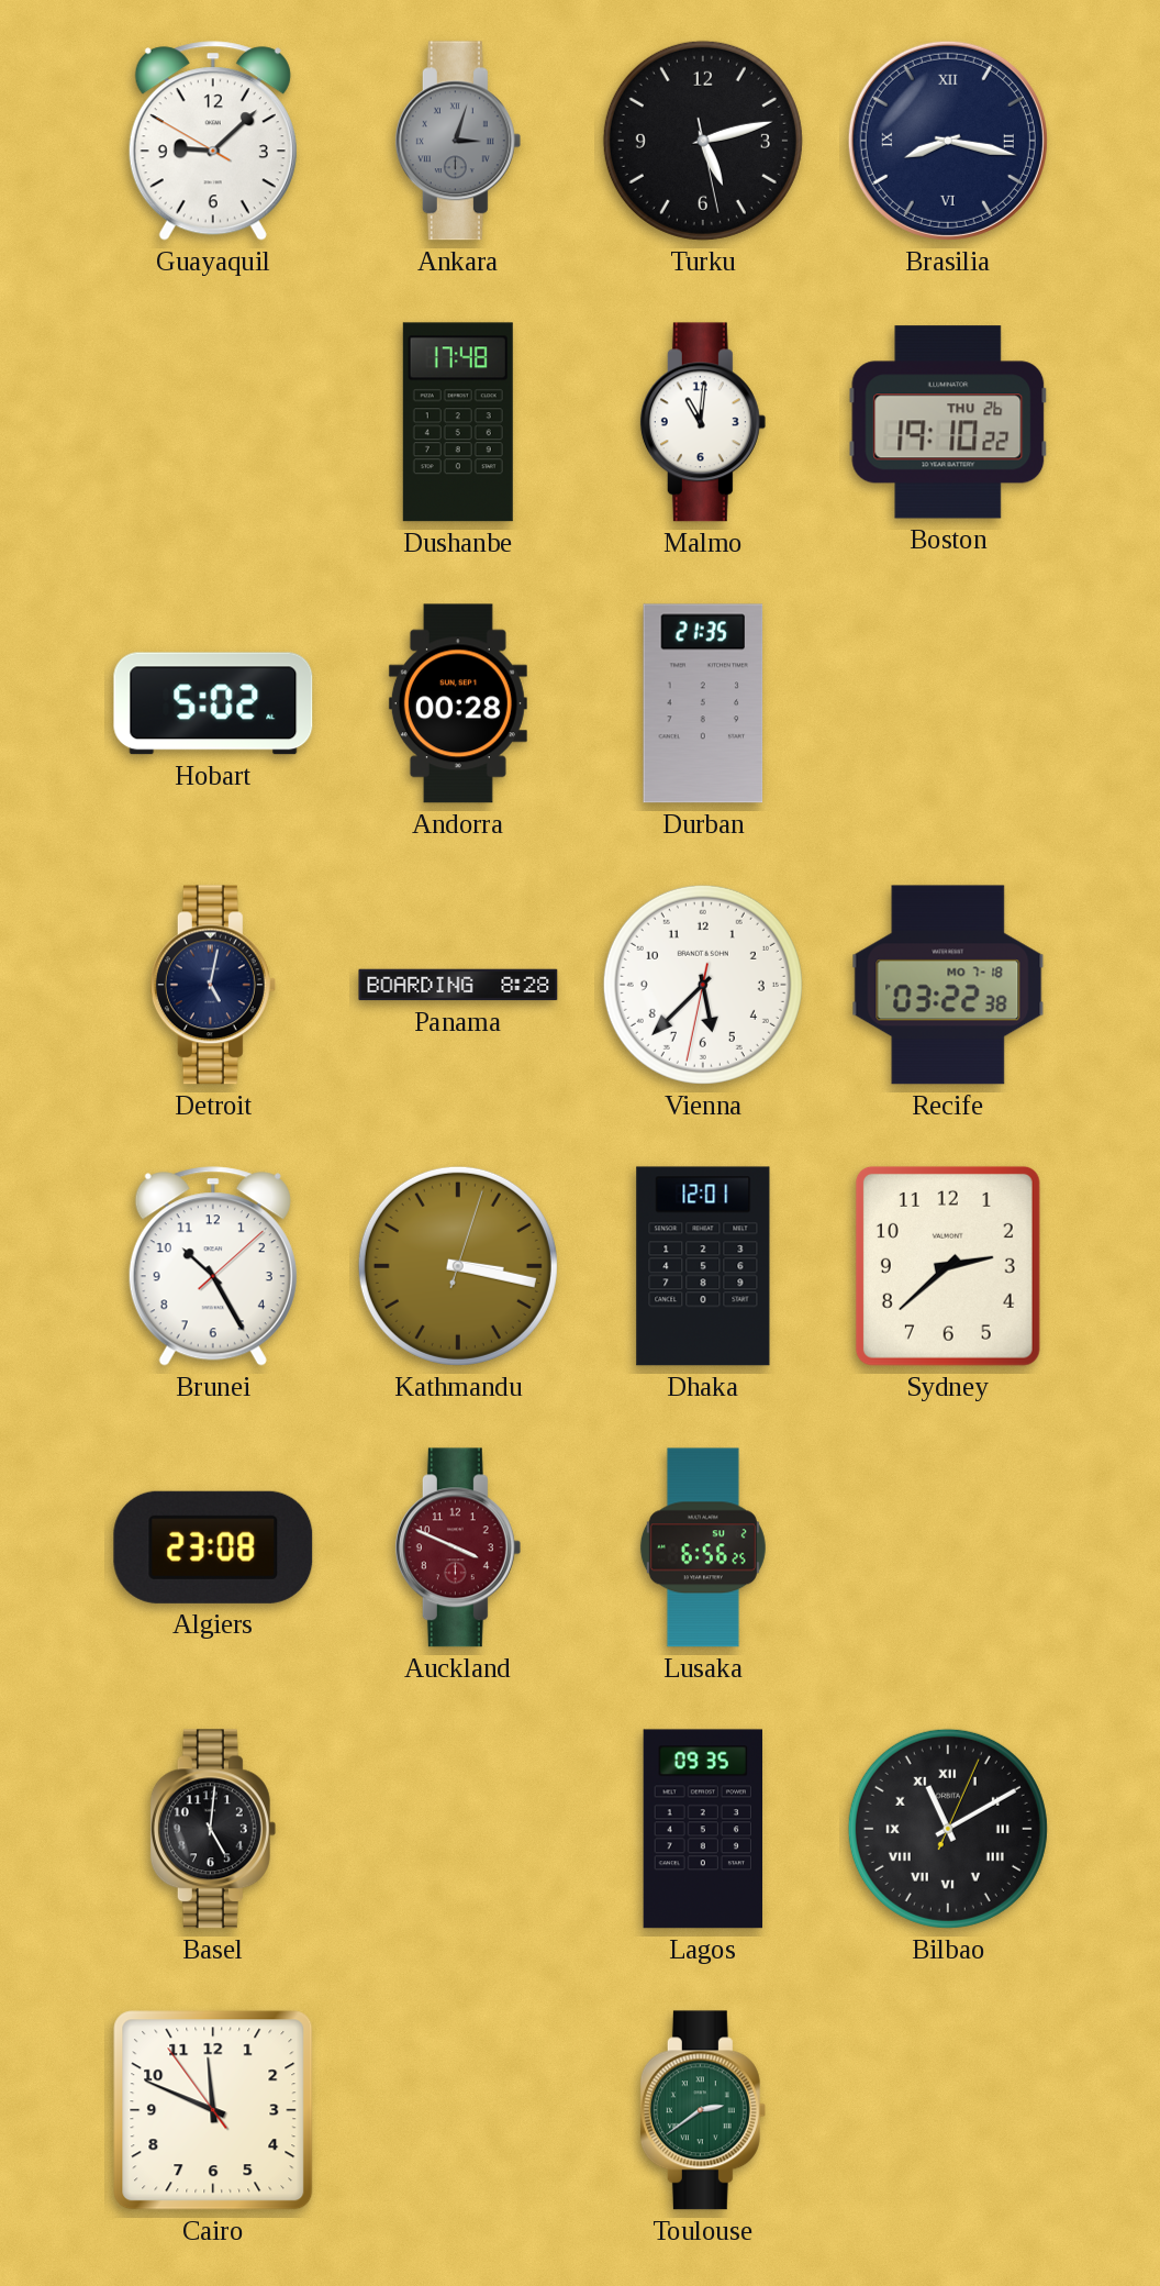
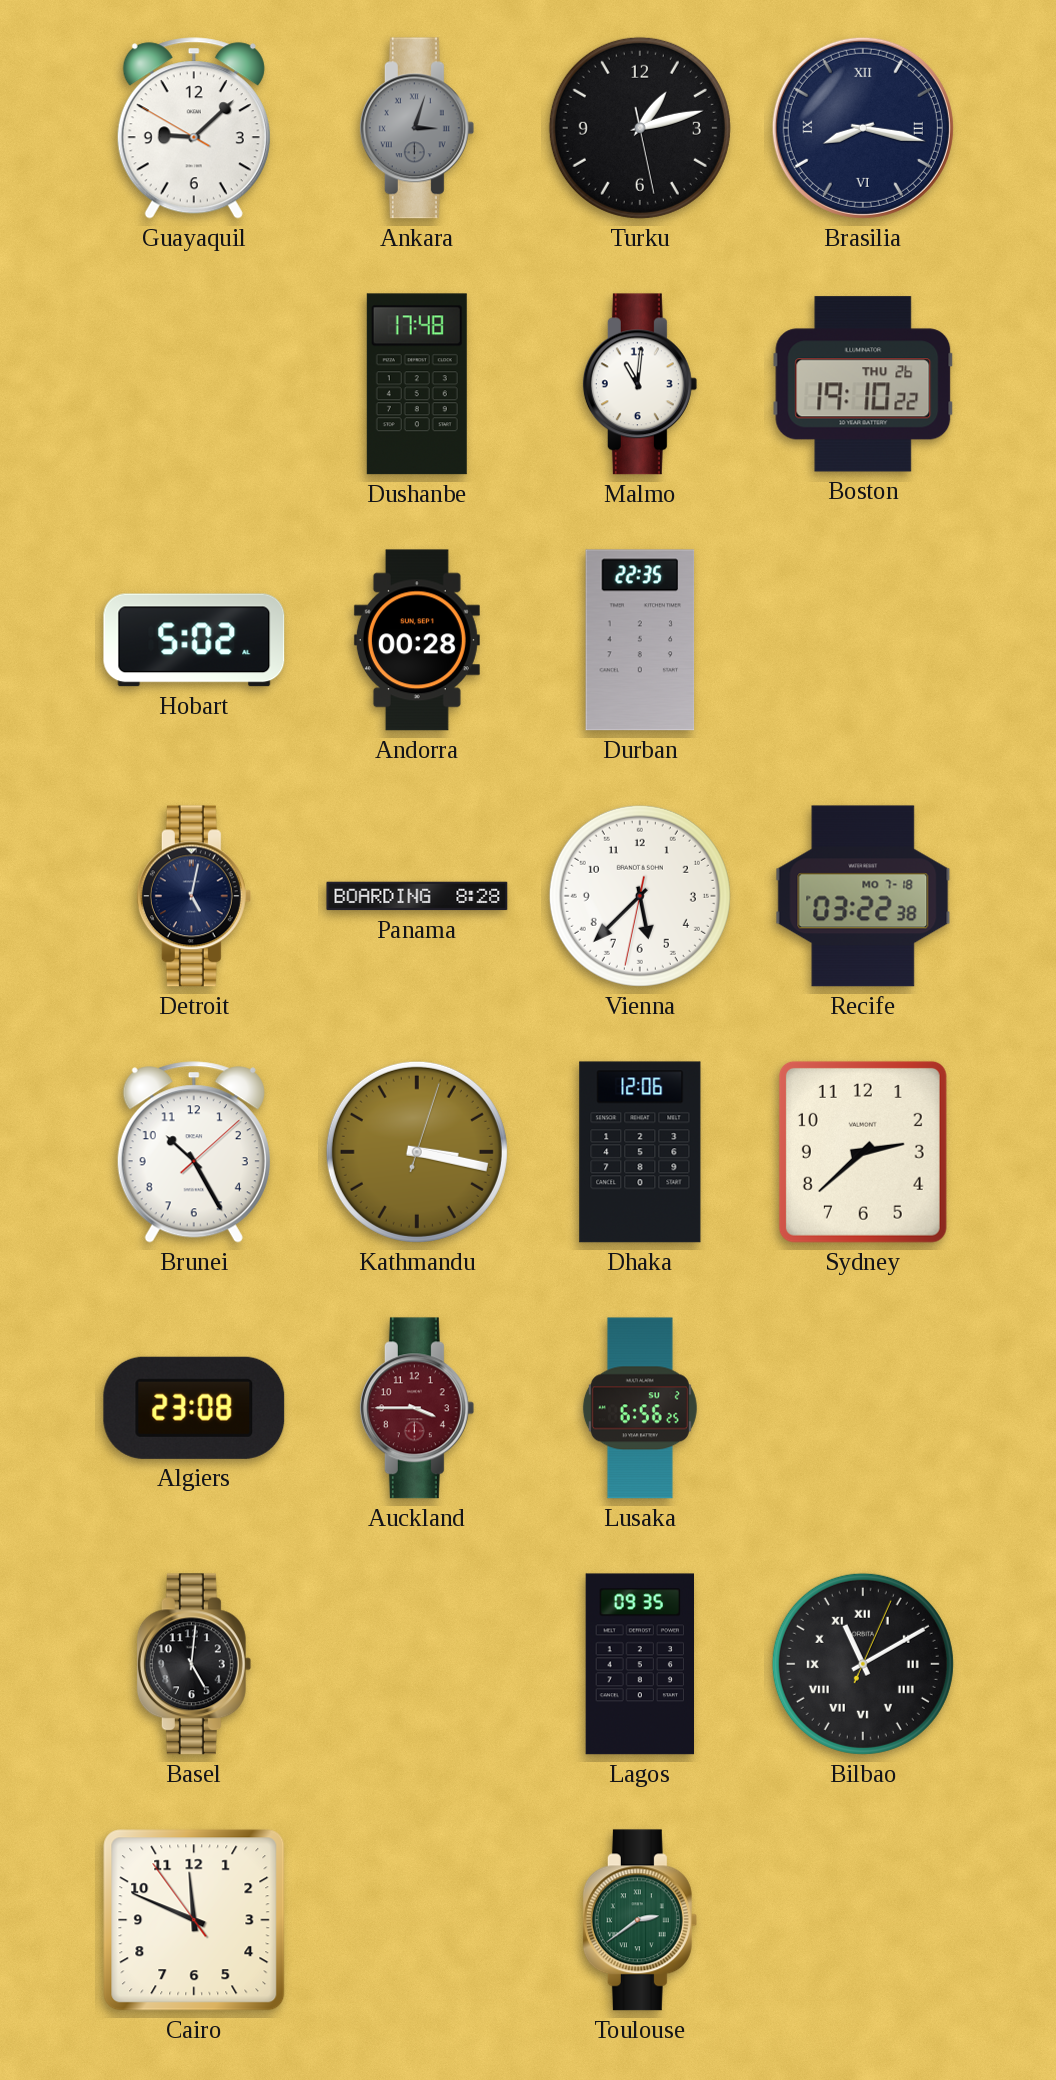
Turku: 5:12 -> 1:12 (640, 128)
Durban: 21:35 -> 22:35 (640, 640)
Dhaka: 12:01 -> 12:06 (640, 1152)
Auckland: 3:49 -> 3:45 (417, 1408)
